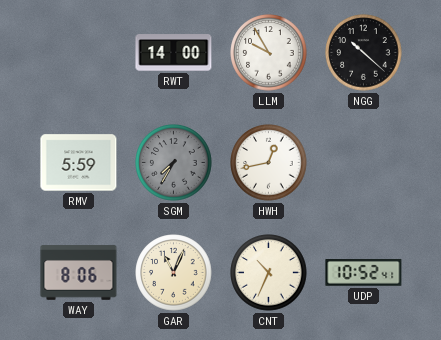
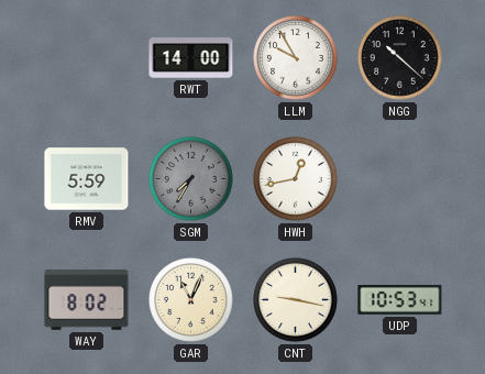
WAY: 8:06 -> 8:02 (87, 300)
CNT: 10:34 -> 9:17 (296, 300)
UDP: 10:52 -> 10:53 (400, 300)
